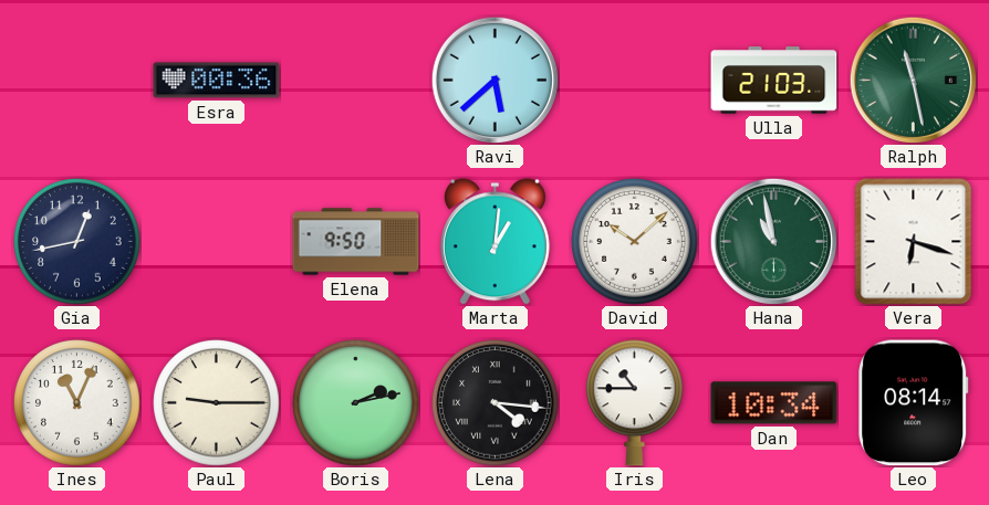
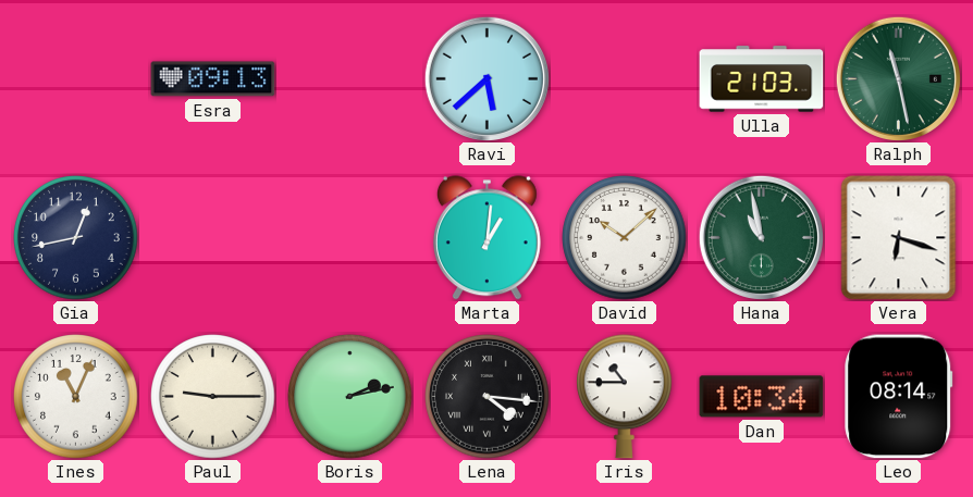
Esra: 00:36 -> 09:13 (213, 79)
Elena: 9:50 -> none (356, 242)
